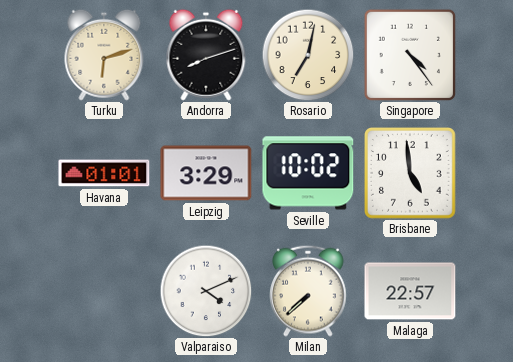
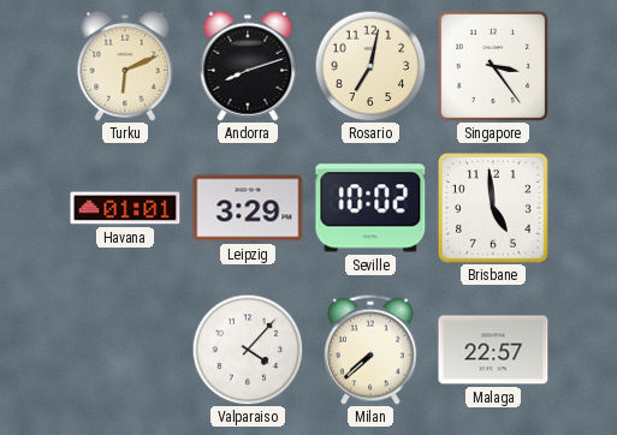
Turku: 6:12 -> 6:11 (125, 66)
Singapore: 4:24 -> 3:24 (493, 66)
Valparaiso: 4:11 -> 4:07 (248, 350)
